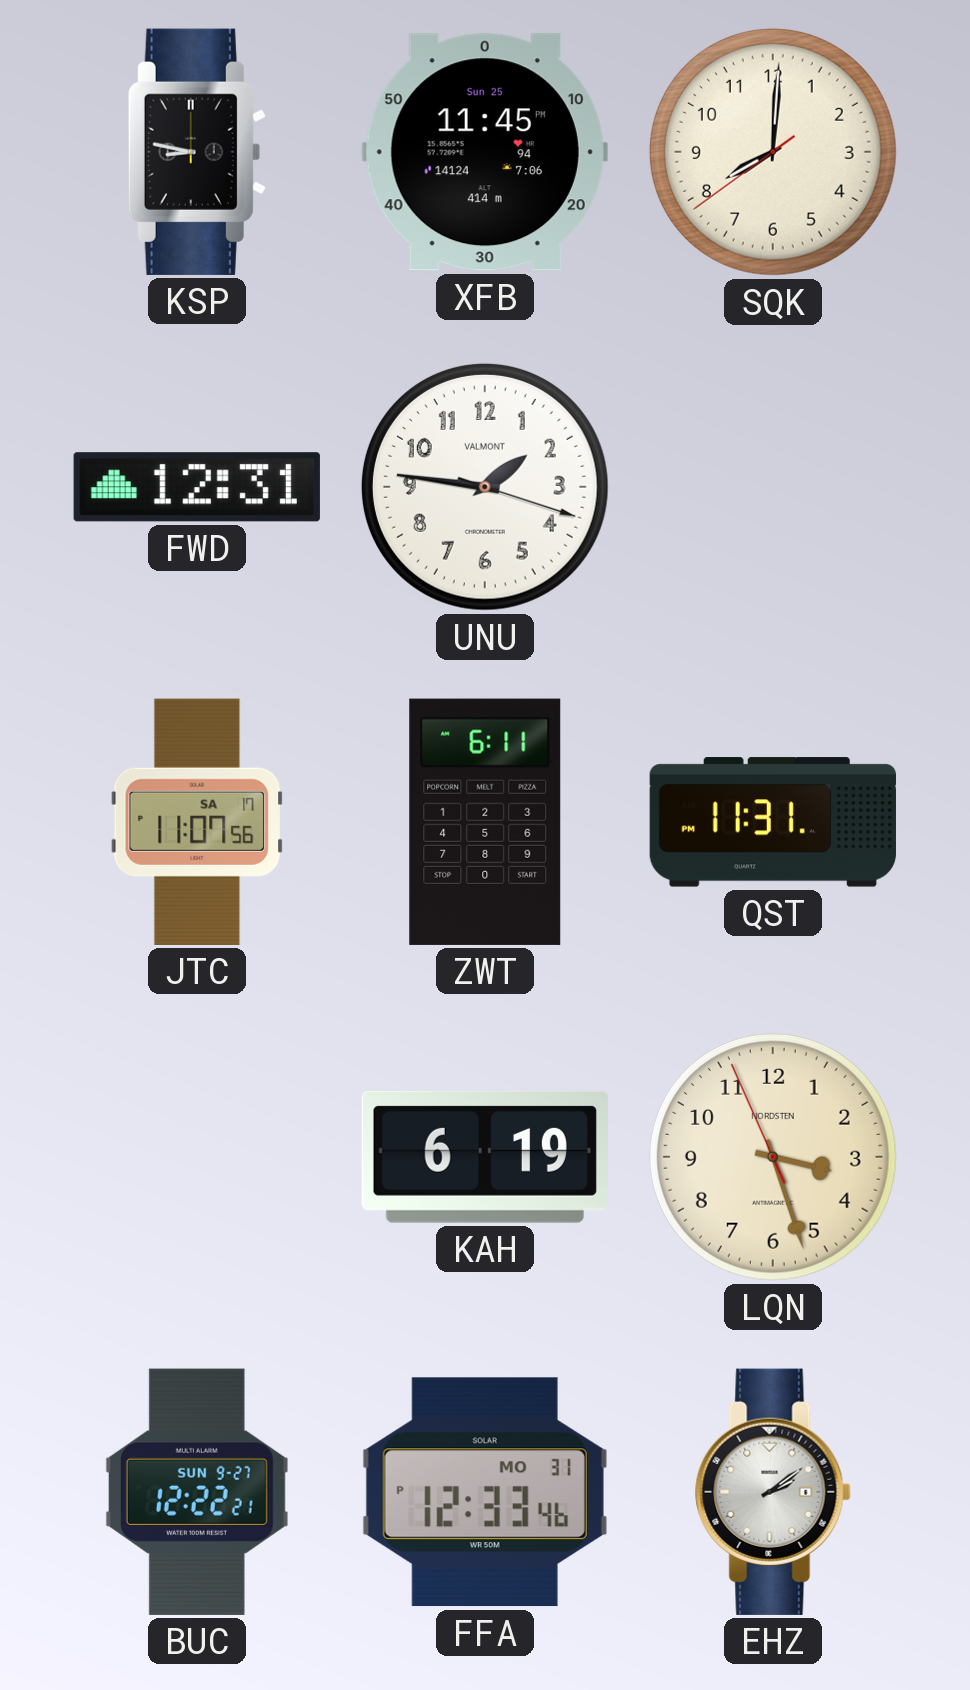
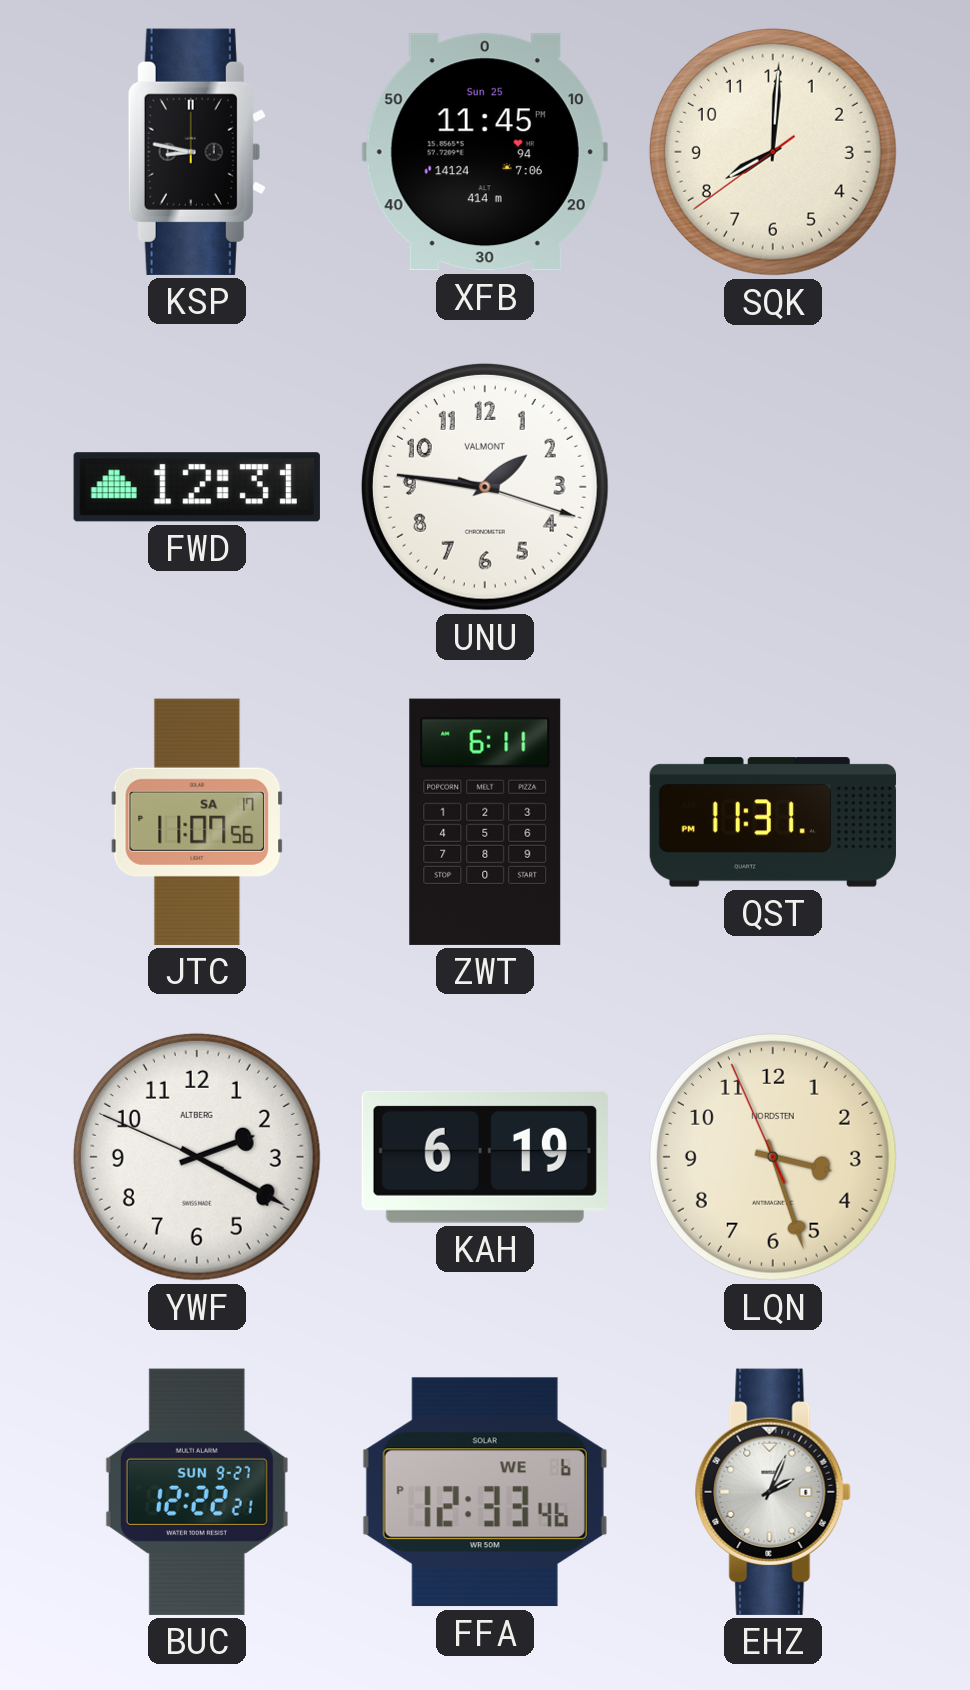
YWF: none -> 2:19 (197, 1157)
FFA date: MO 31 -> WE 6 (485, 1492)
EHZ: 2:09 -> 2:04 (773, 1492)
